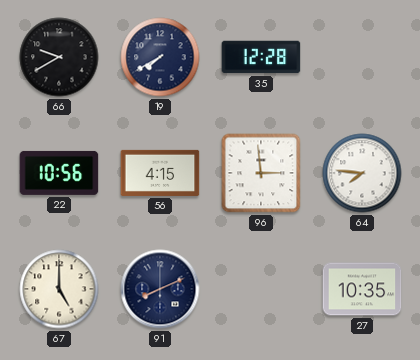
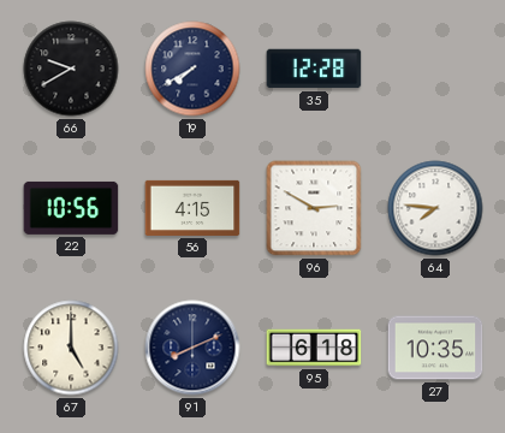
96: 2:59 -> 2:50 (314, 208)
95: none -> 6:18 (314, 348)
